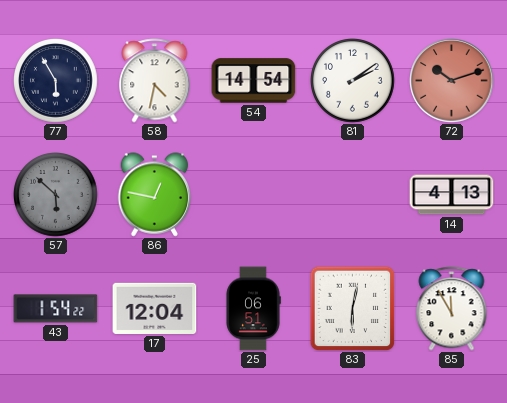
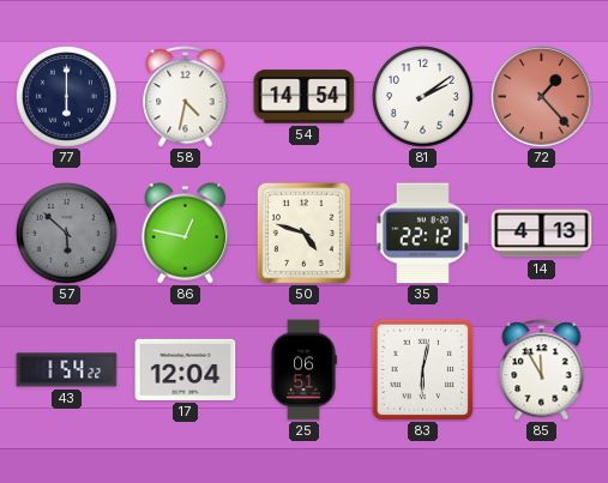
77: 5:55 -> 6:00 (67, 97)
72: 10:12 -> 1:23 (542, 97)
50: none -> 4:48 (303, 233)
35: none -> 22:12 (422, 234)
